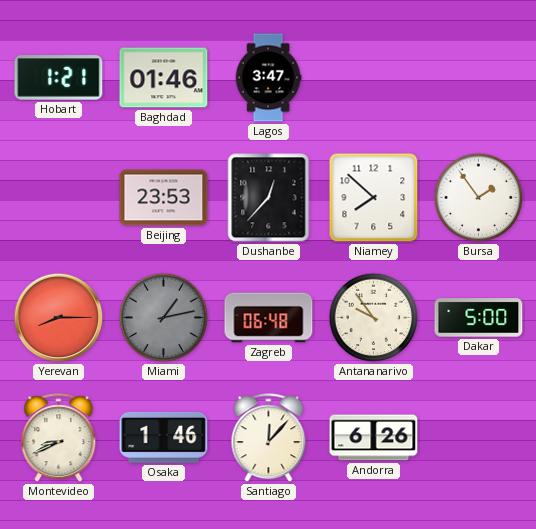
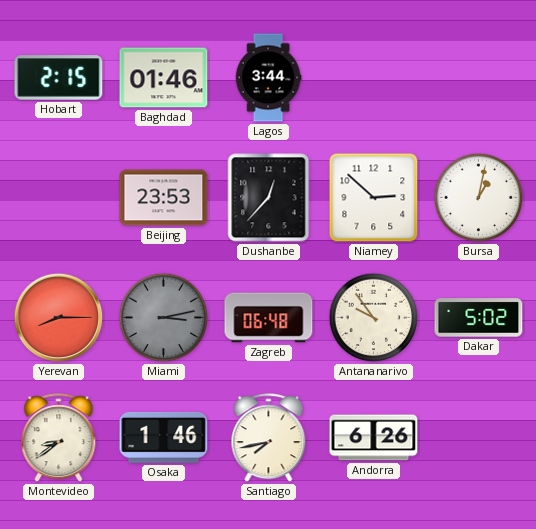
Hobart: 1:21 -> 2:15 (59, 78)
Lagos: 3:47 -> 3:44 (268, 78)
Niamey: 7:52 -> 2:52 (374, 198)
Bursa: 1:54 -> 1:02 (479, 198)
Miami: 1:13 -> 3:13 (164, 318)
Dakar: 5:00 -> 5:02 (479, 318)
Montevideo: 8:41 -> 8:39 (59, 438)
Santiago: 12:07 -> 7:43 (269, 438)
